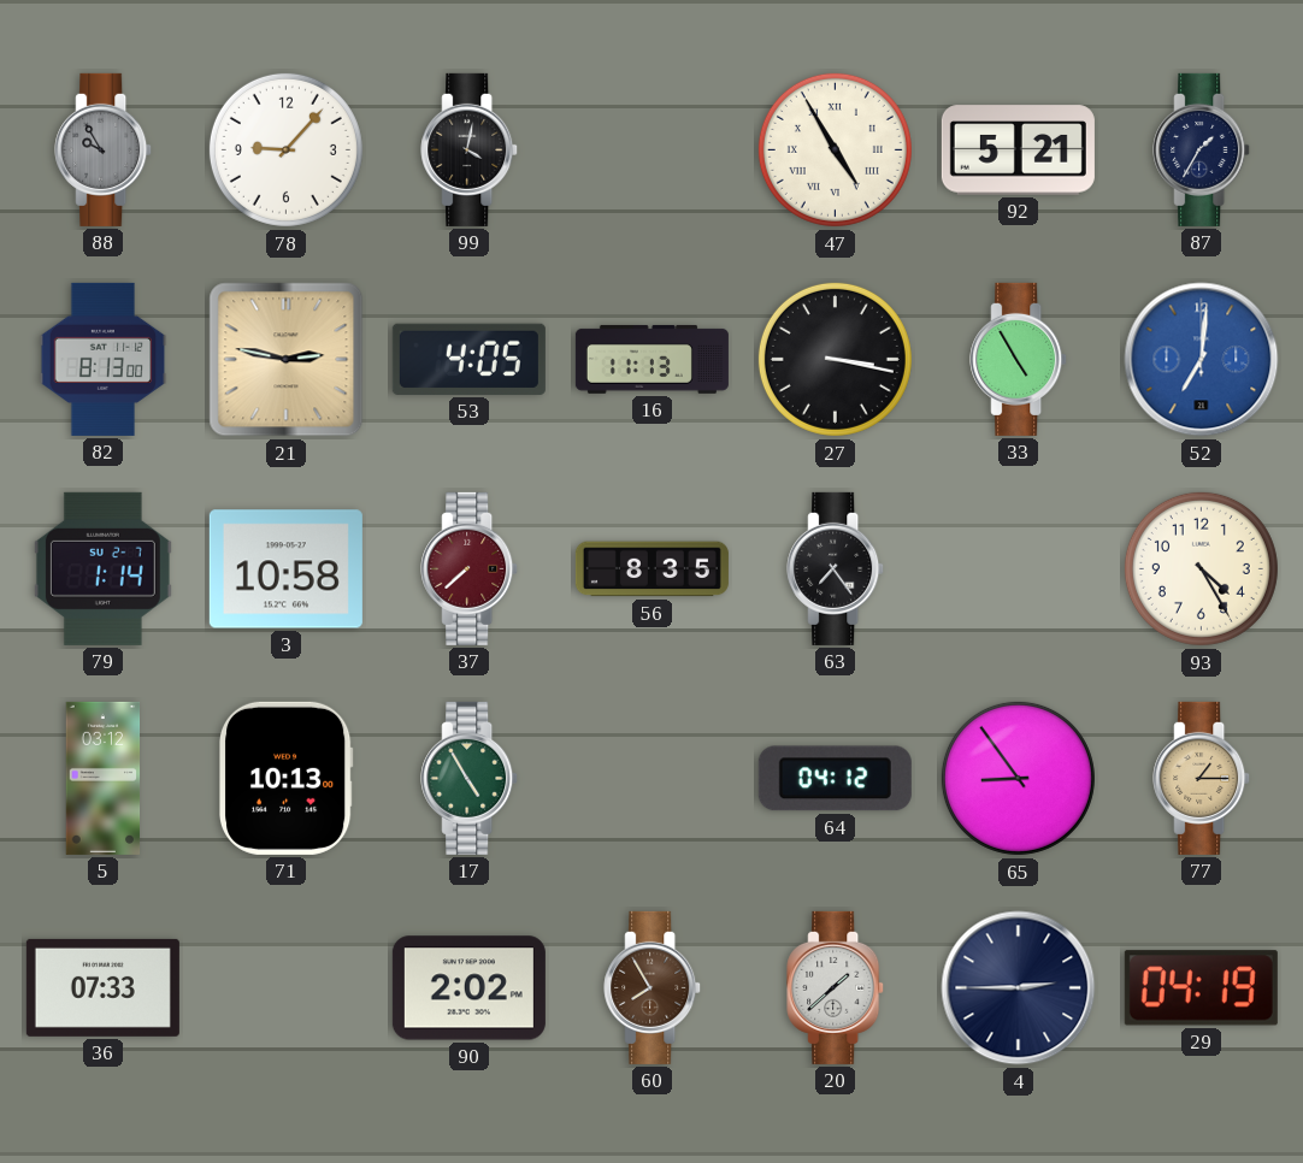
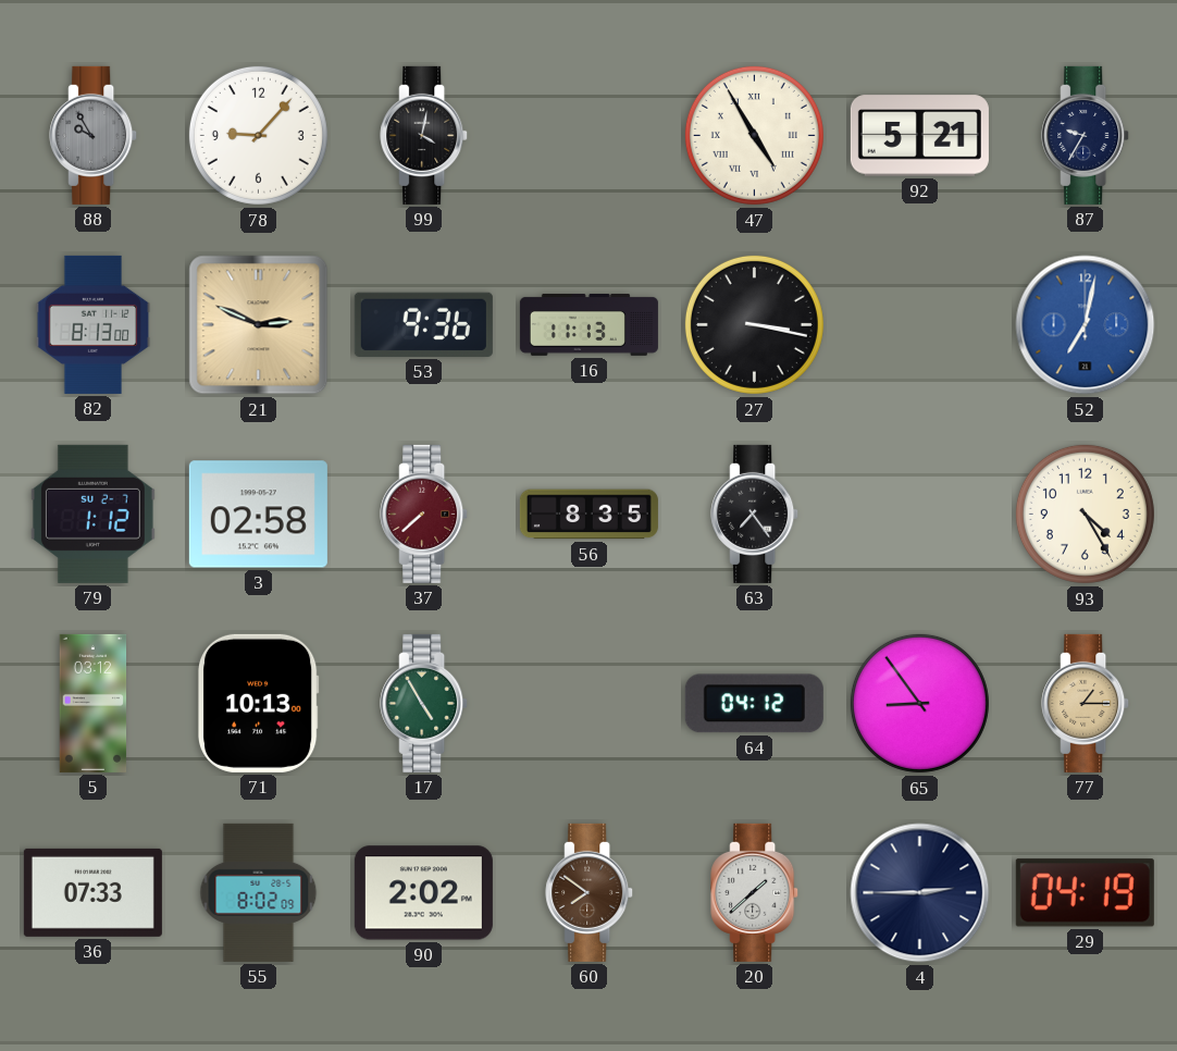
87: 1:35 -> 9:35 (1086, 135)
21: 2:47 -> 2:49 (259, 325)
53: 4:05 -> 9:36 (423, 324)
33: 4:55 -> none (1019, 359)
52: 7:01 -> 7:02 (1086, 325)
79: 1:14 -> 1:12 (92, 514)
3: 10:58 -> 02:58 (258, 515)
55: none -> 8:02 (259, 892)
60: 7:55 -> 7:51 (590, 892)
